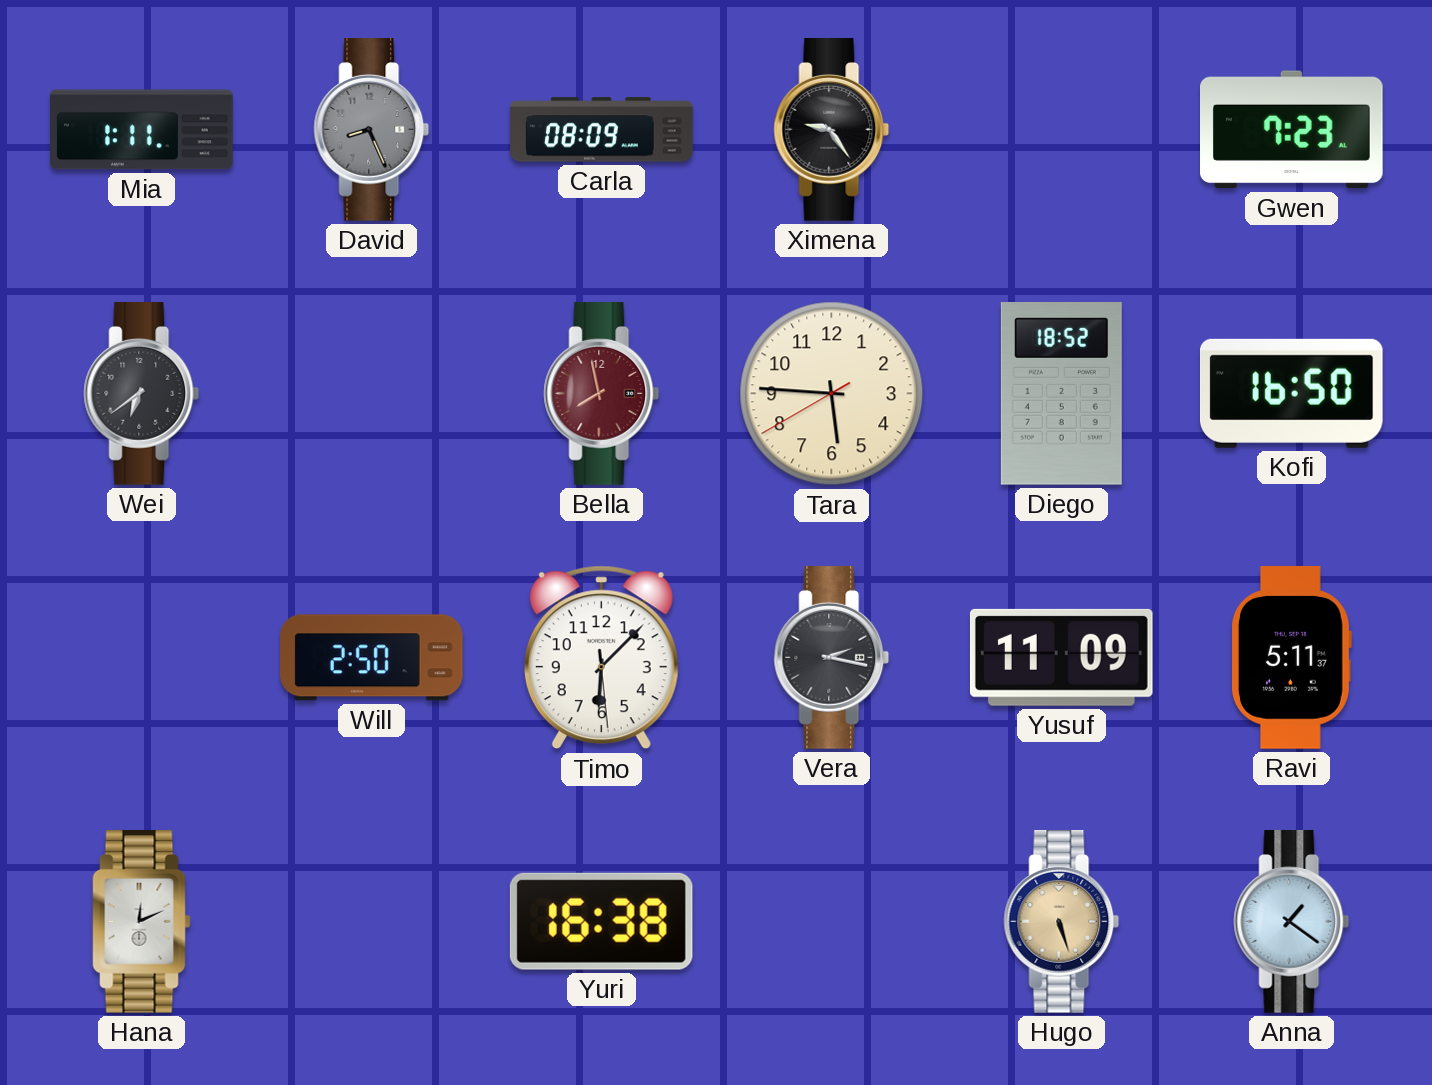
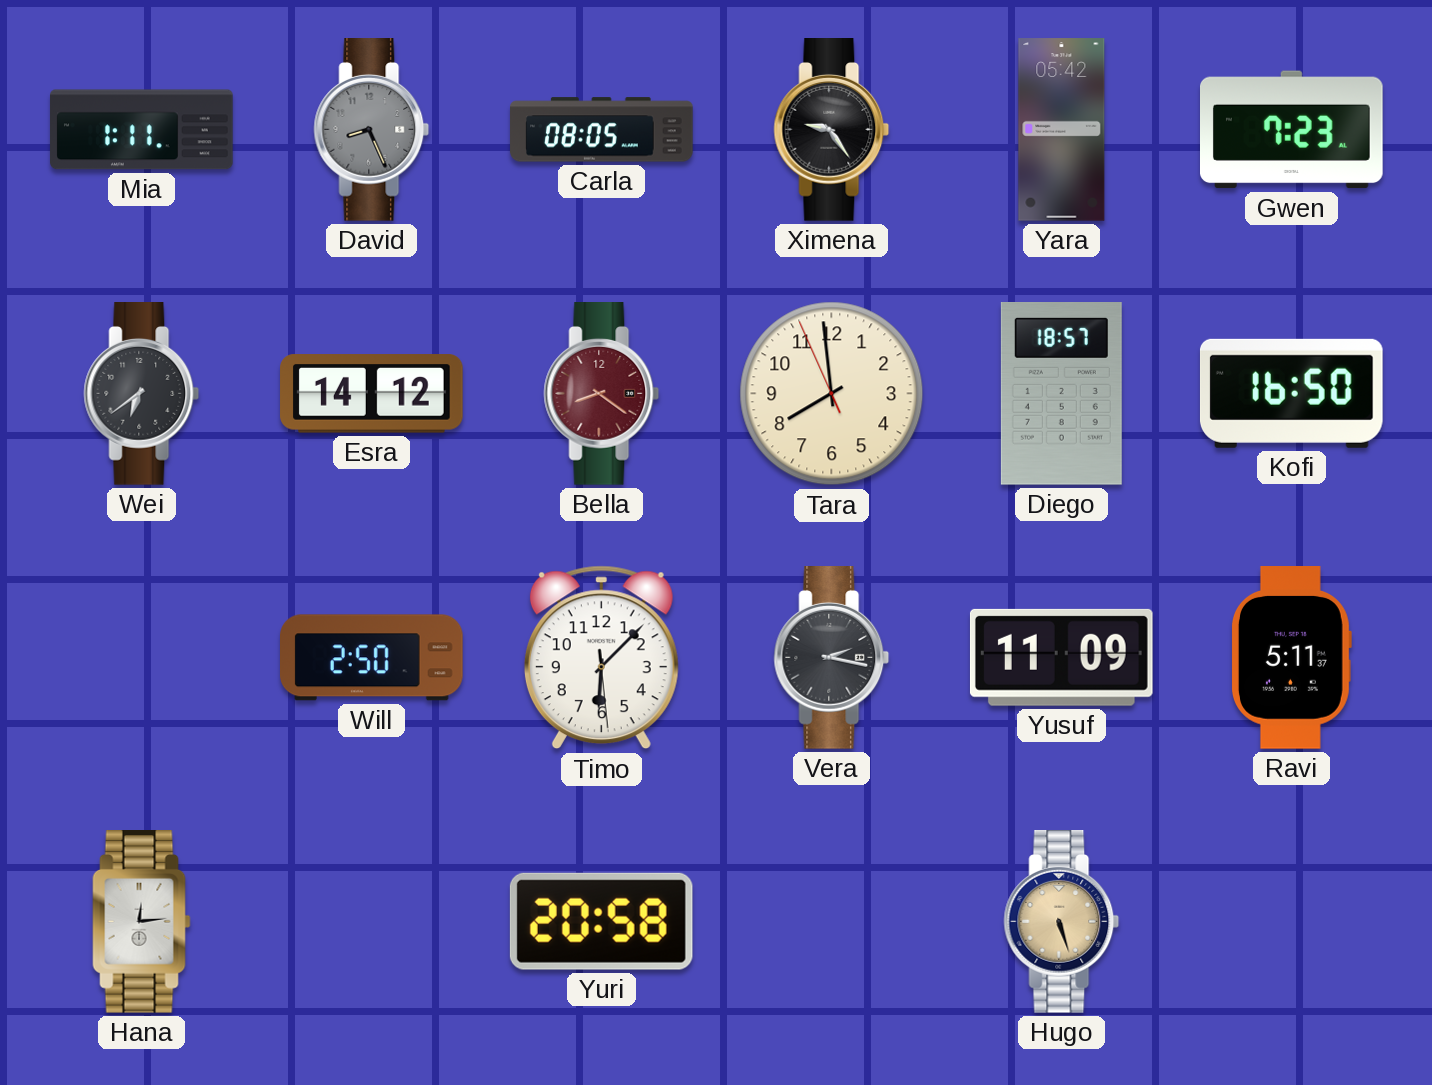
Carla: 08:09 -> 08:05 (602, 130)
Yara: none -> 05:42 (1062, 130)
Esra: none -> 14:12 (372, 394)
Bella: 7:58 -> 8:21 (602, 394)
Tara: 5:45 -> 7:58 (832, 394)
Diego: 18:52 -> 18:57 (1061, 394)
Hana: 12:11 -> 12:14 (142, 922)
Yuri: 16:38 -> 20:58 (601, 921)
Anna: 1:21 -> none (1292, 922)
